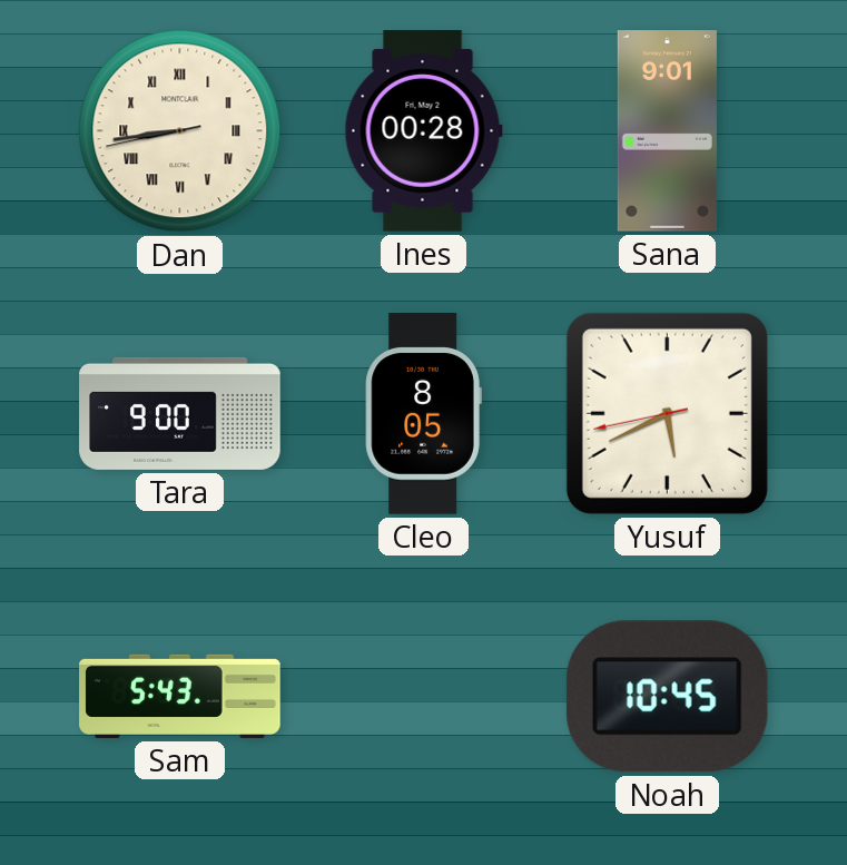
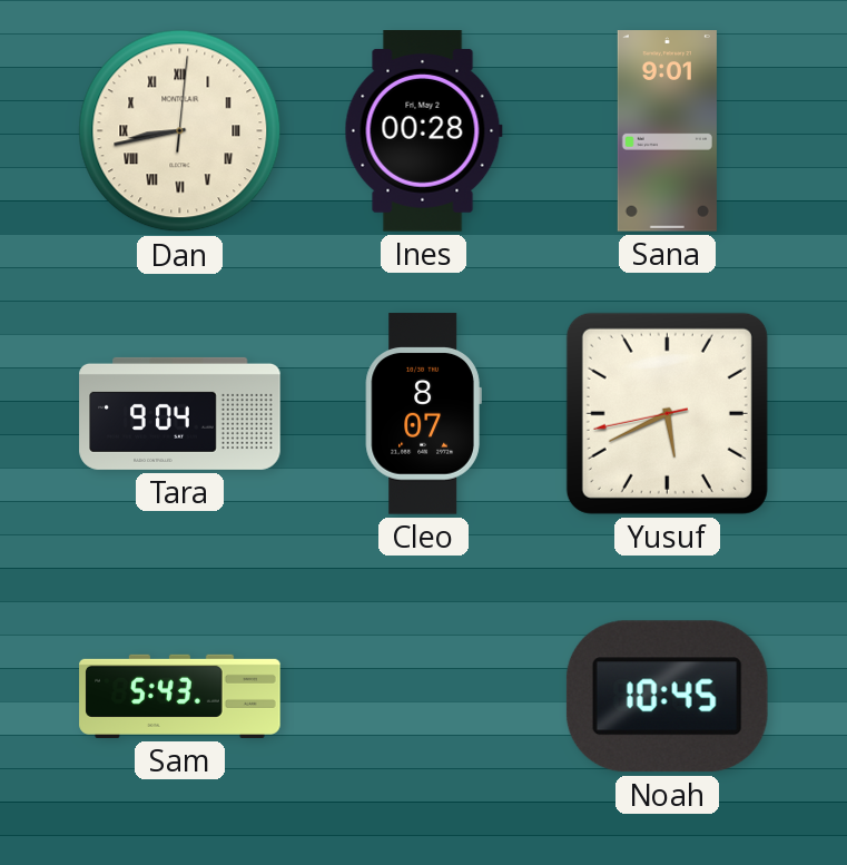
Dan: 8:43:43 -> 8:43:01 (180, 131)
Tara: 9:00 -> 9:04 (180, 413)
Cleo: 8:05 -> 8:07 (423, 414)
